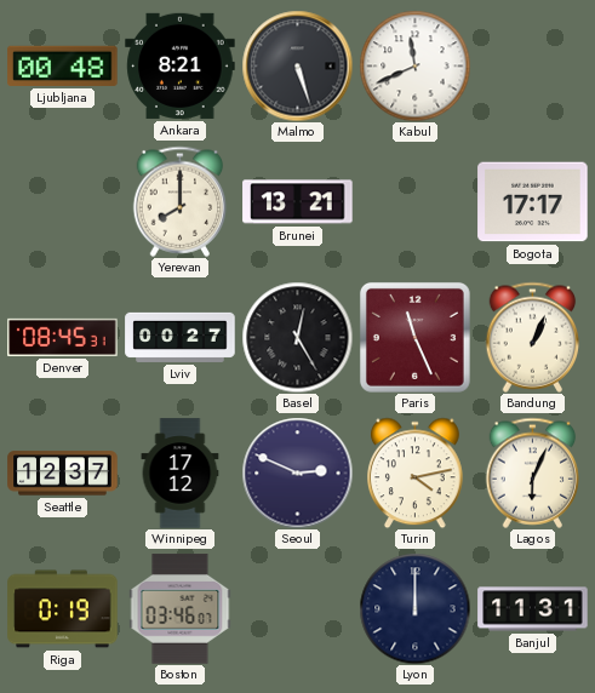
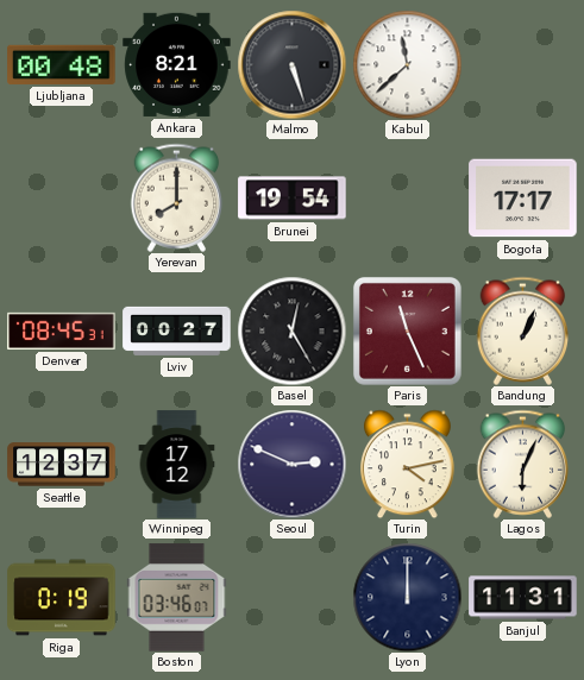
Kabul: 11:41 -> 11:38 (407, 64)
Brunei: 13:21 -> 19:54 (293, 199)
